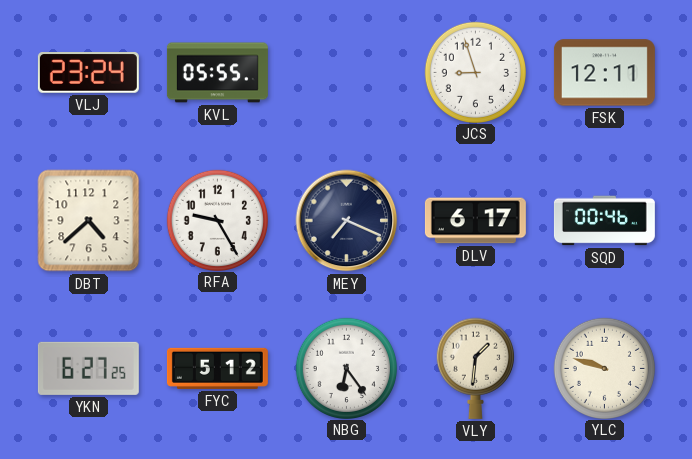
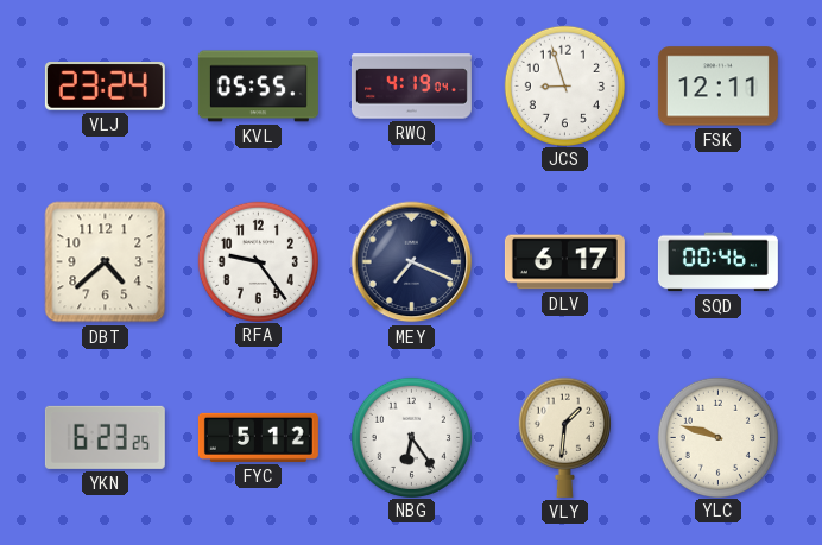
RWQ: none -> 4:19 (411, 87)
RFA: 9:25 -> 9:24 (258, 261)
YKN: 6:27 -> 6:23 (105, 437)
